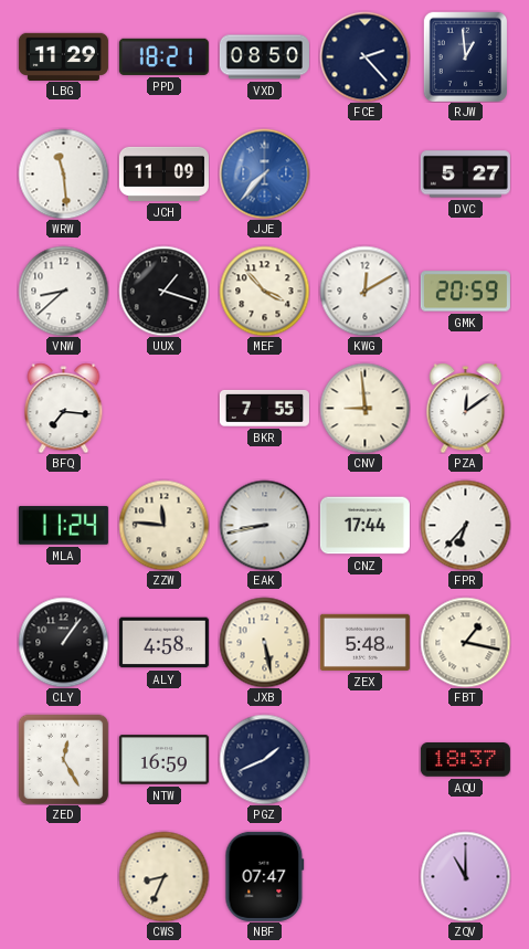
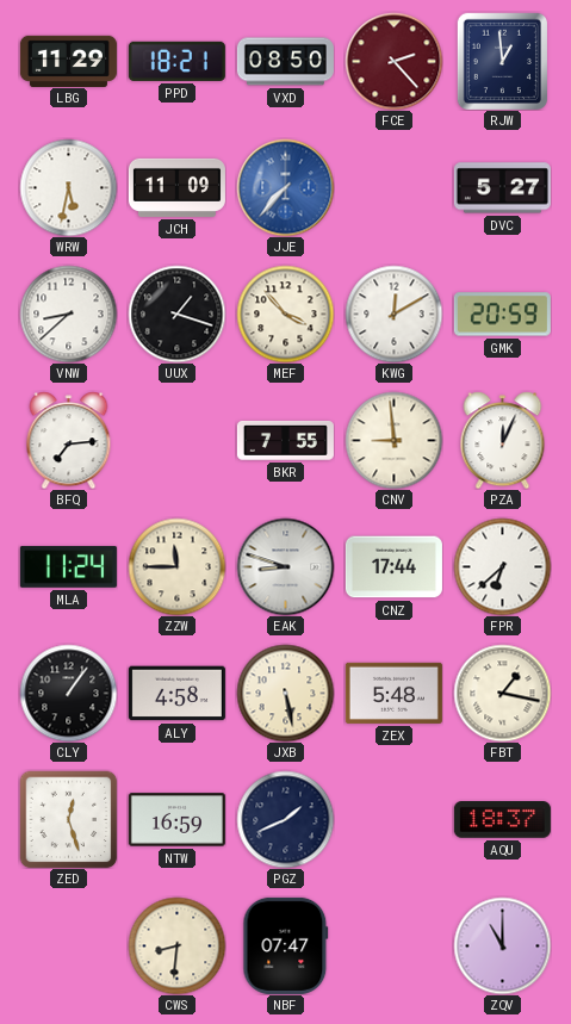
FCE dial: navy -> burgundy (393, 61)
WRW: 11:29 -> 5:32 (68, 187)
BFQ: 7:16 -> 7:14 (69, 440)
PZA: 12:09 -> 12:04 (503, 440)
ZZW: 11:46 -> 11:45 (176, 566)
EAK: 8:43 -> 8:48 (285, 566)
FPR: 6:37 -> 6:38 (502, 566)
ZED: 12:25 -> 12:27 (68, 819)
CWS: 8:34 -> 8:31 (176, 945)
